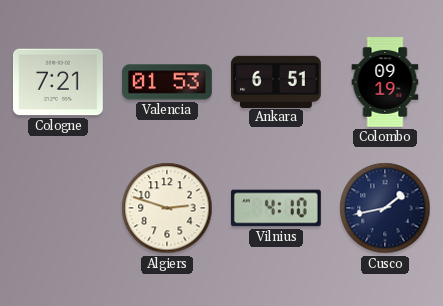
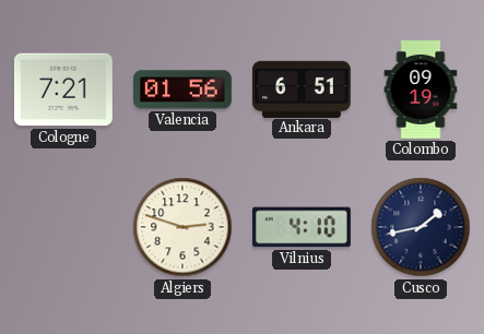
Valencia: 01:53 -> 01:56 (184, 90)
